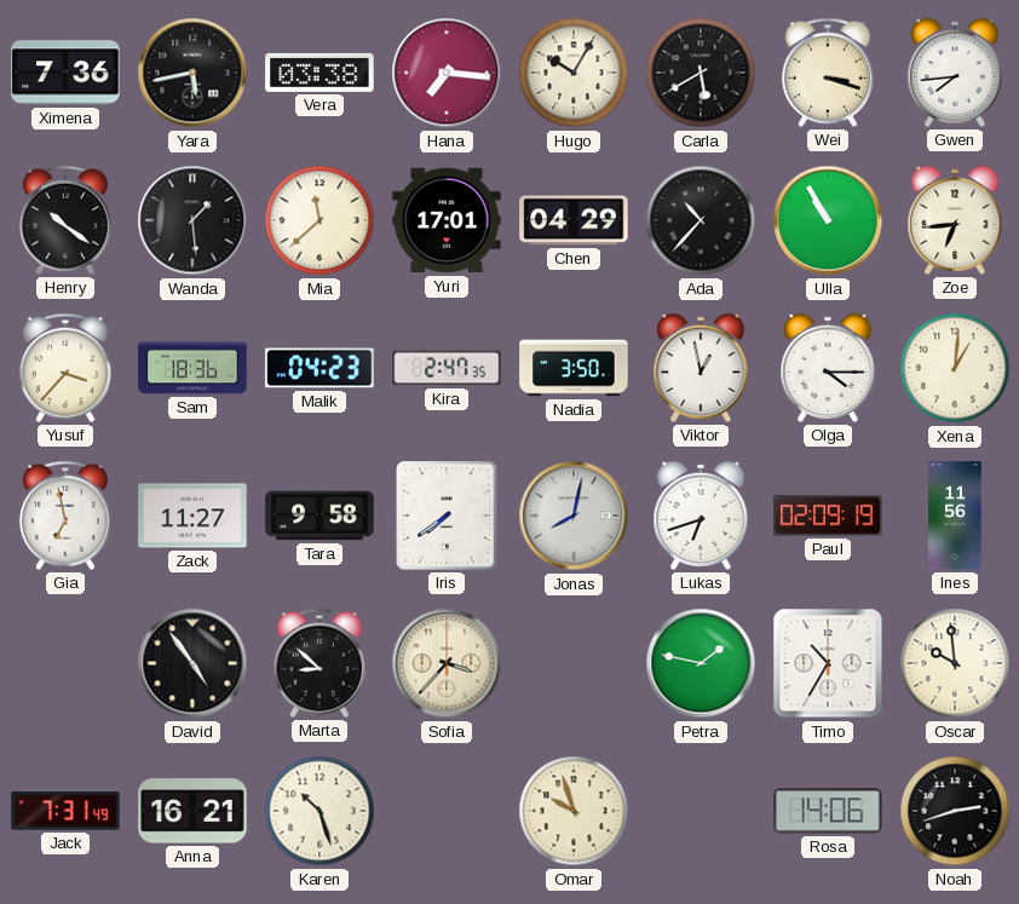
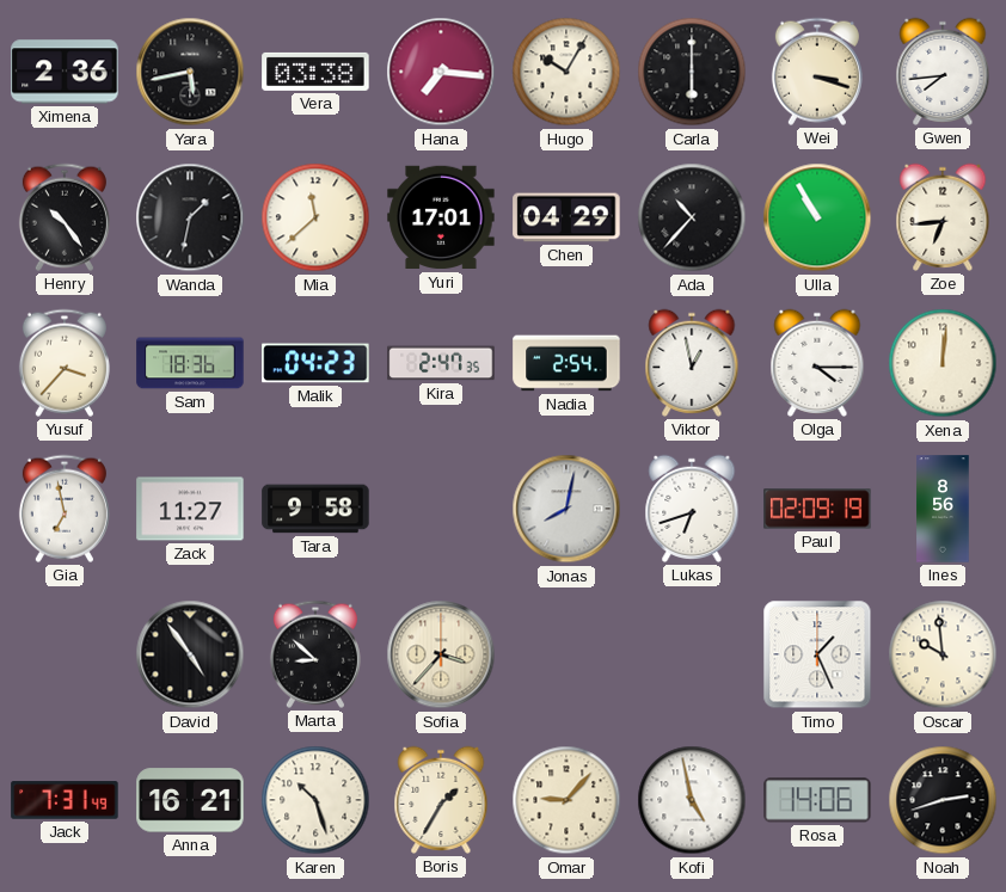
Ximena: 7:36 -> 2:36 (65, 72)
Carla: 5:40 -> 6:00 (692, 72)
Henry: 10:21 -> 10:24 (65, 217)
Wanda: 1:29 -> 1:32 (190, 217)
Nadia: 3:50 -> 2:54 (566, 363)
Xena: 1:01 -> 12:01 (943, 363)
Iris: 7:39 -> none (447, 516)
Ines: 11:56 -> 8:56 (943, 509)
Petra: 1:47 -> none (701, 663)
Timo: 10:35 -> 1:26 (817, 654)
Boris: none -> 1:35 (441, 800)
Omar: 9:57 -> 9:07 (566, 800)
Kofi: none -> 4:58 (692, 800)
